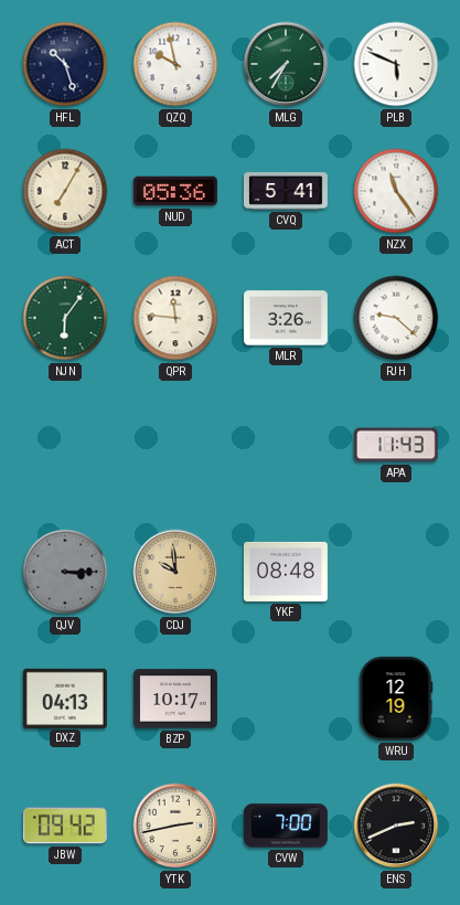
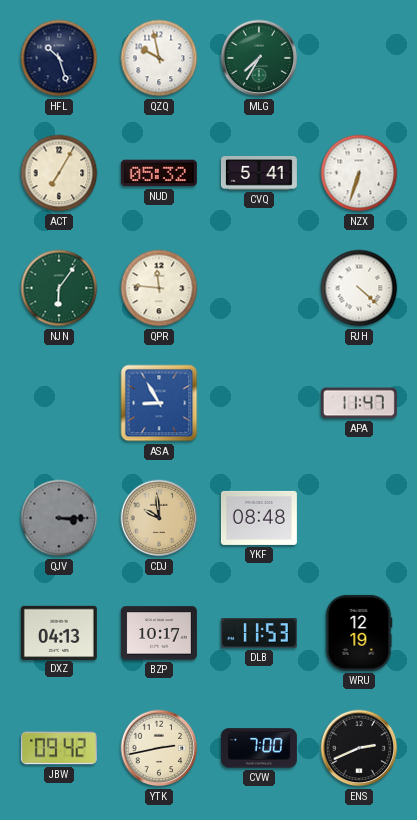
PLB: 5:49 -> none (396, 64)
NUD: 05:36 -> 05:32 (159, 173)
NZX: 11:24 -> 6:33 (359, 173)
MLR: 3:26 -> none (286, 318)
RJH: 9:22 -> 4:22 (359, 288)
ASA: none -> 8:55 (159, 403)
APA: 11:43 -> 11:47 (359, 403)
DLB: none -> 11:53 (259, 633)
